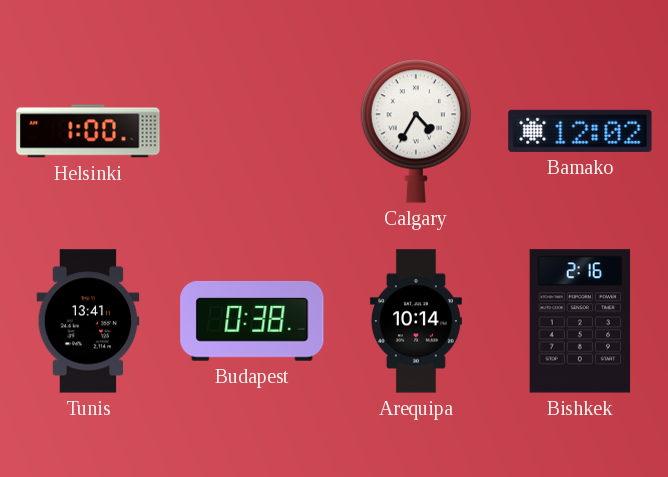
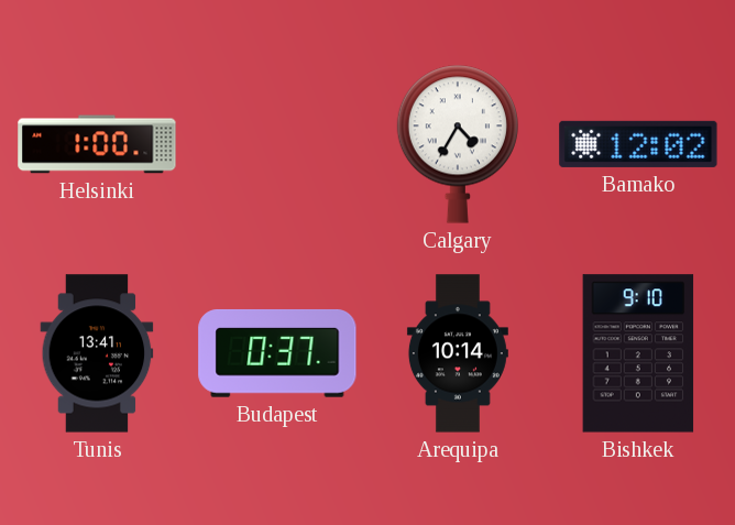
Budapest: 0:38 -> 0:37 (277, 353)
Bishkek: 2:16 -> 9:10 (638, 353)
